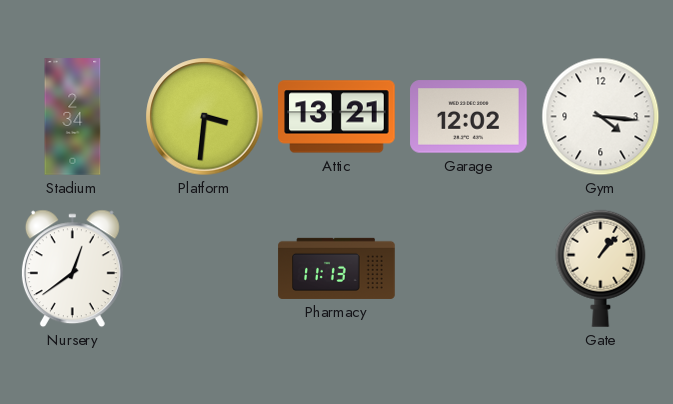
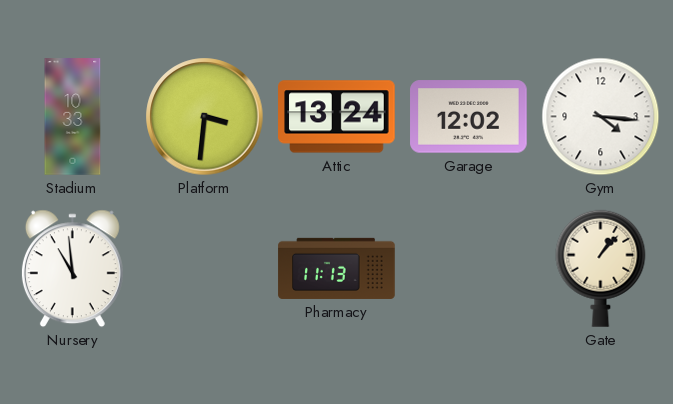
Stadium: 2:34 -> 10:33 (73, 117)
Attic: 13:21 -> 13:24 (337, 117)
Nursery: 12:39 -> 10:59 (72, 269)
